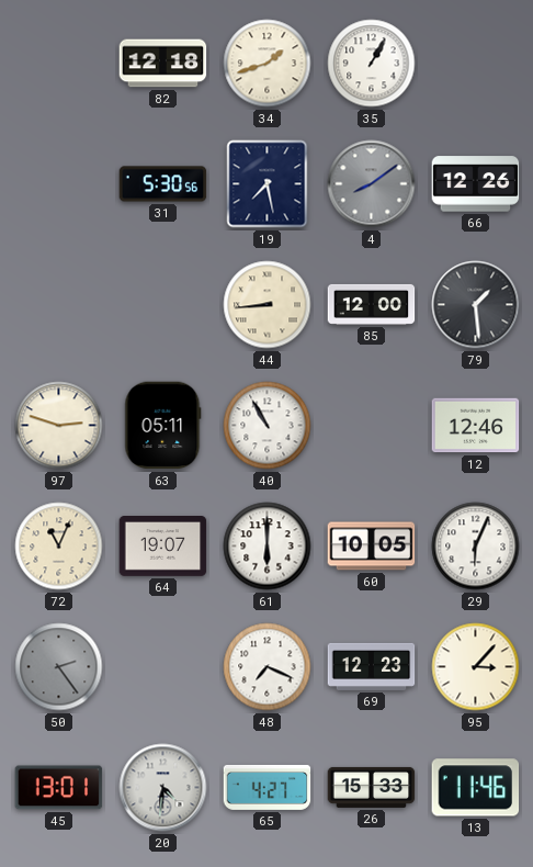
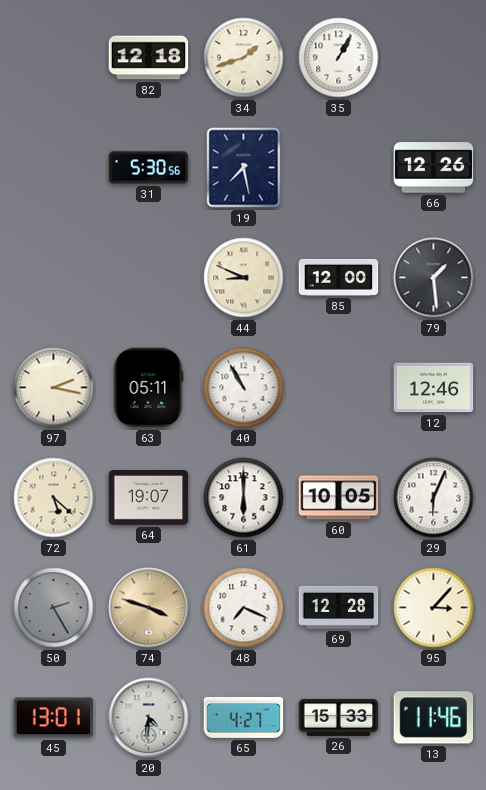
4: 8:09 -> none (372, 184)
44: 8:44 -> 8:49 (244, 278)
97: 2:48 -> 2:17 (54, 388)
72: 11:04 -> 5:22 (54, 498)
50: 2:24 -> 2:25 (54, 608)
74: none -> 3:48 (149, 608)
69: 12:23 -> 12:28 (339, 607)
